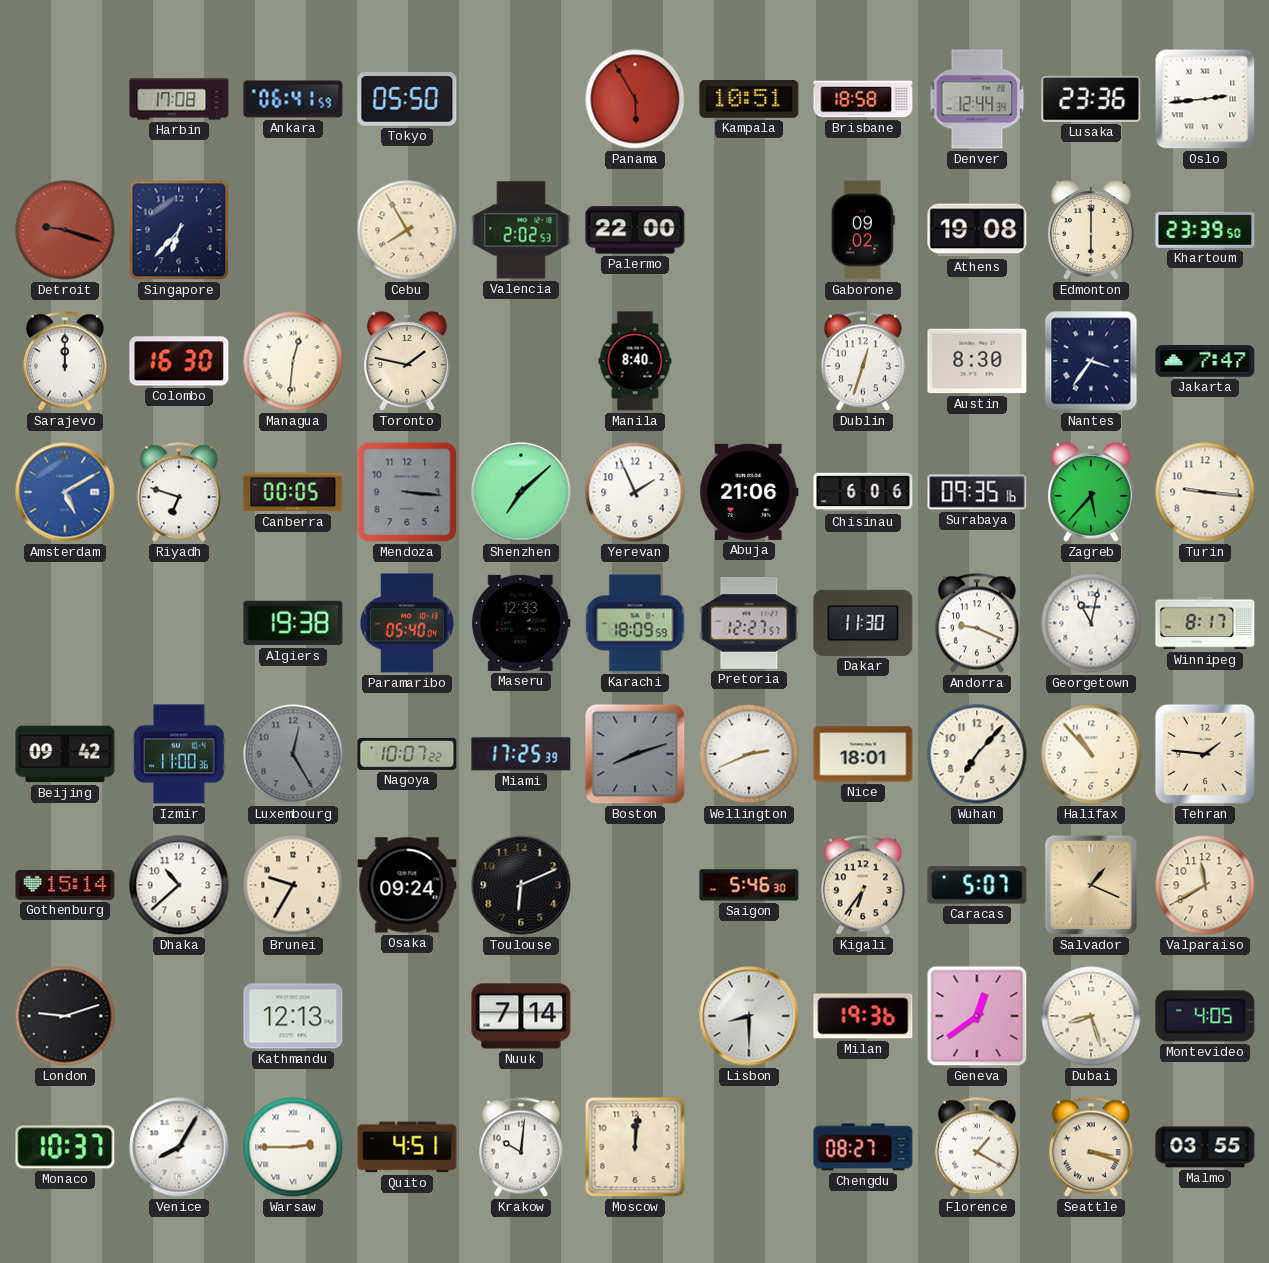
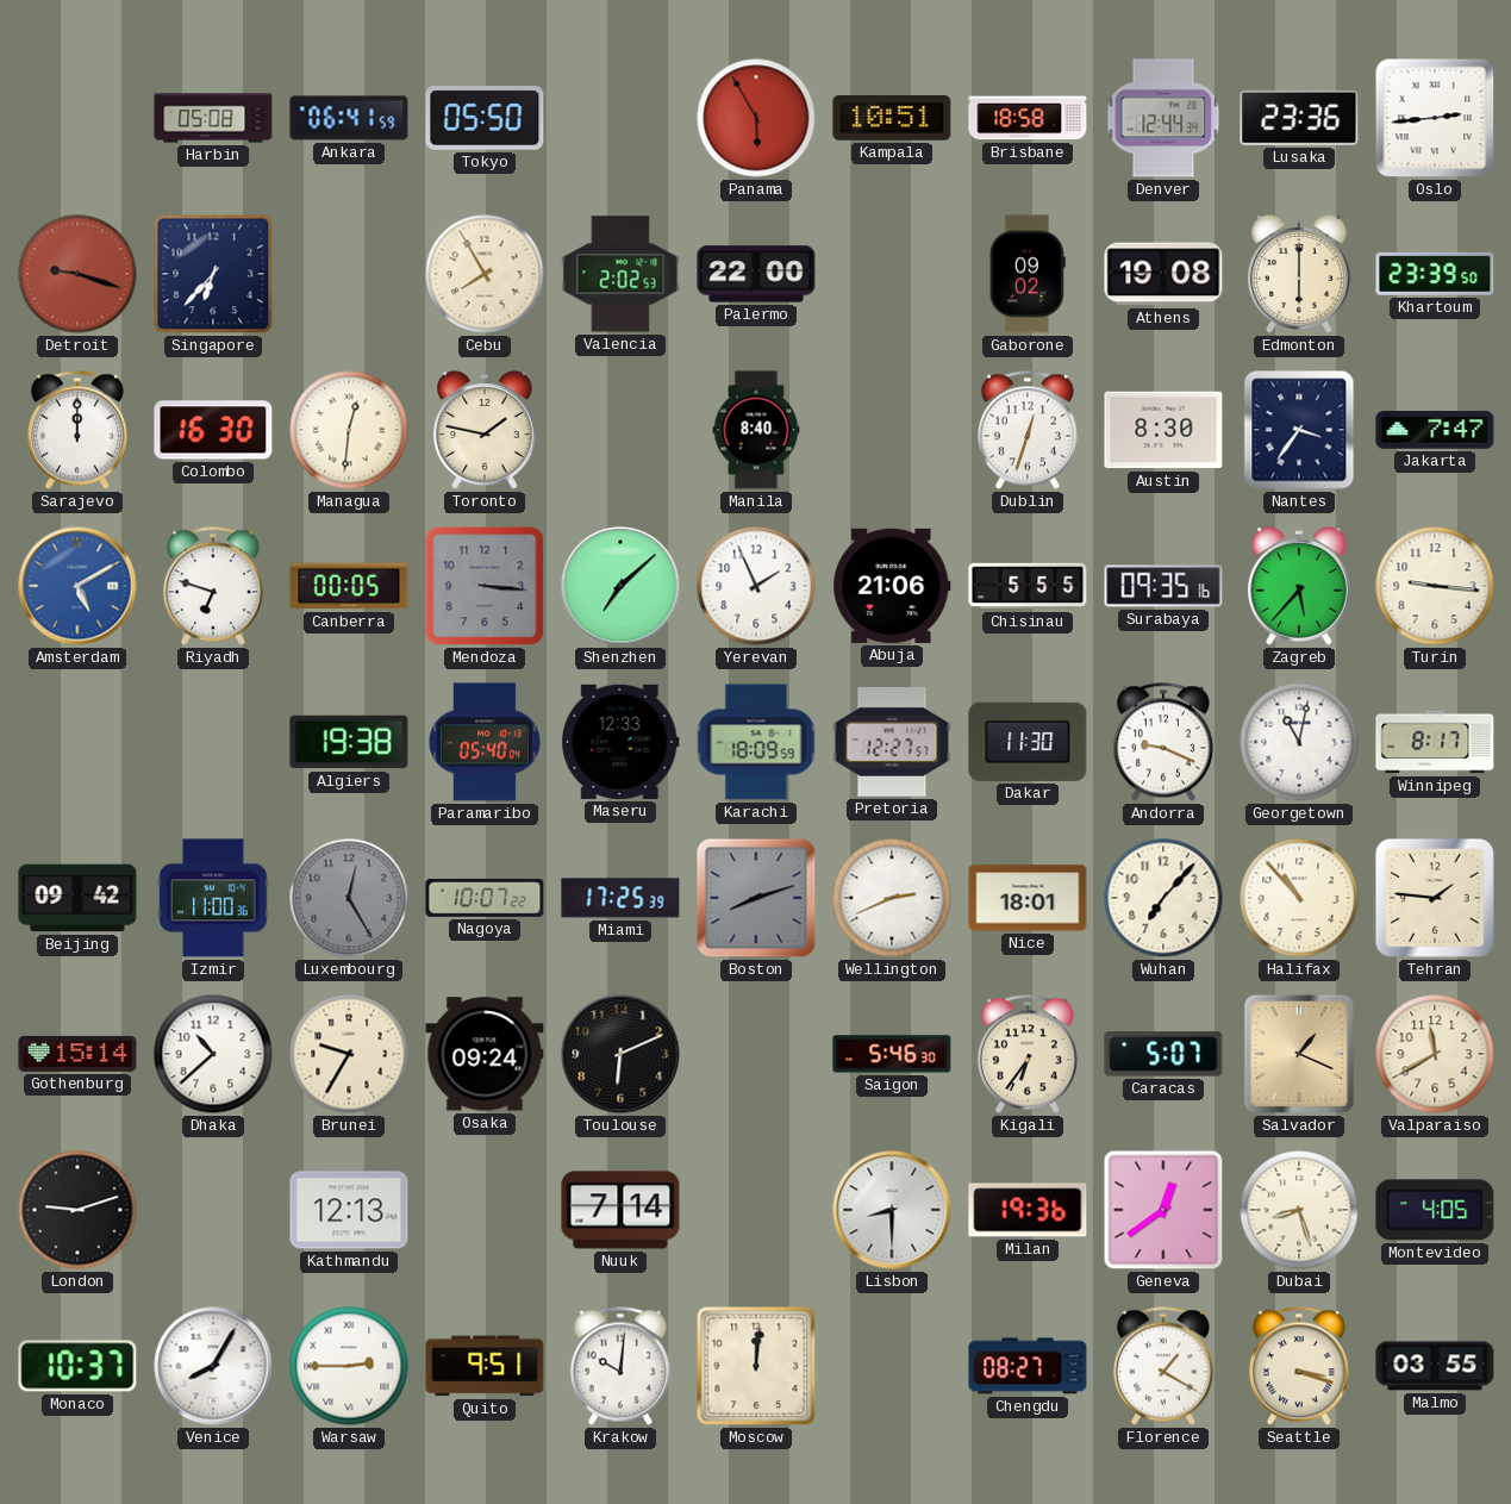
Harbin: 17:08 -> 05:08 (213, 118)
Chisinau: 6:06 -> 5:55 (1028, 586)
Quito: 4:51 -> 9:51 (485, 1366)
